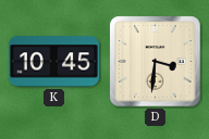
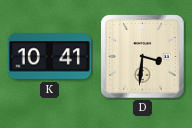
K: 10:45 -> 10:41 (49, 57)
